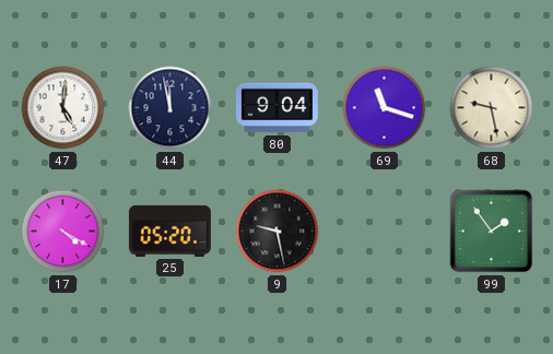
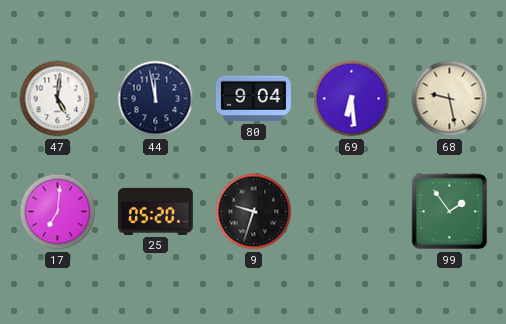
69: 11:18 -> 6:29 (352, 99)
17: 4:20 -> 7:01 (58, 212)
9: 9:28 -> 9:33 (254, 212)
